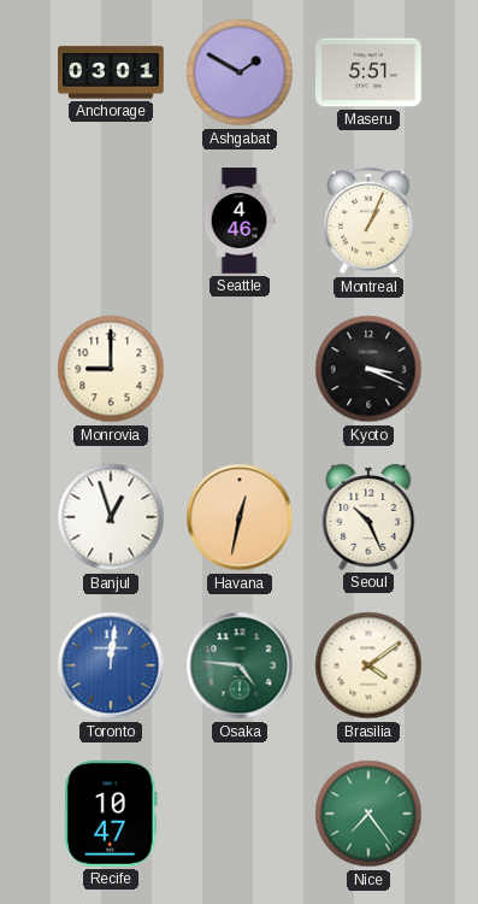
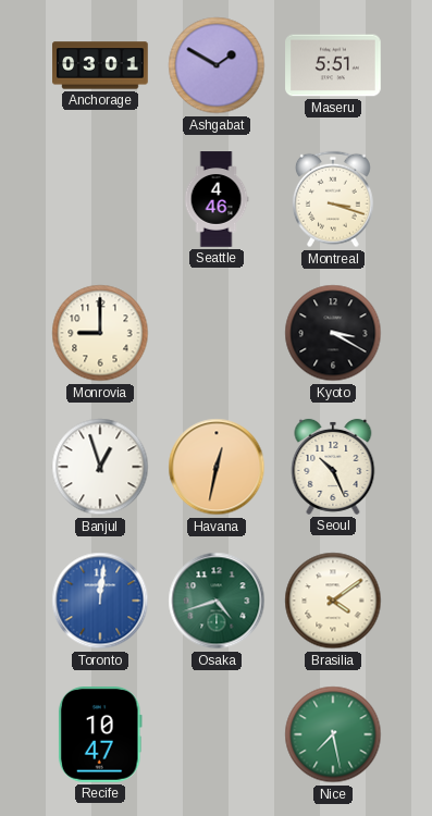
Montreal: 1:04 -> 3:18 (333, 199)
Kyoto: 3:19 -> 3:20 (333, 333)
Osaka: 4:46 -> 4:42 (217, 601)
Nice: 7:24 -> 7:28 (333, 734)
